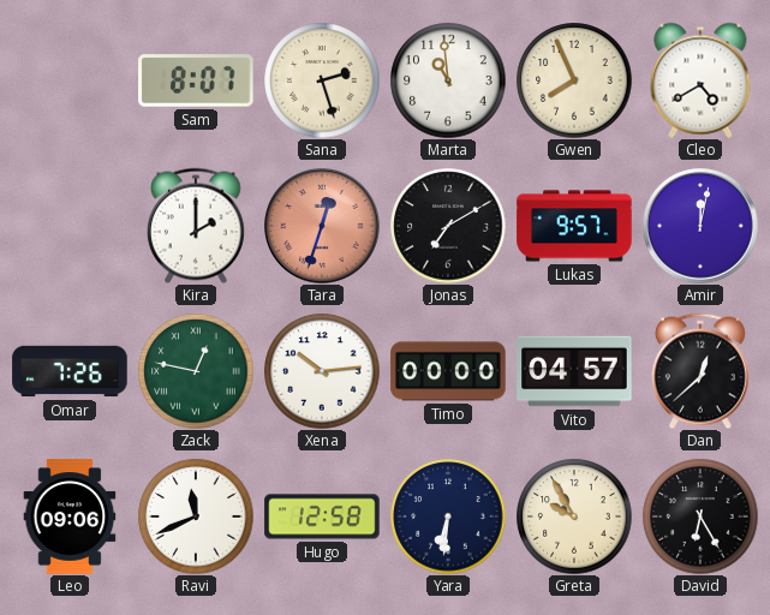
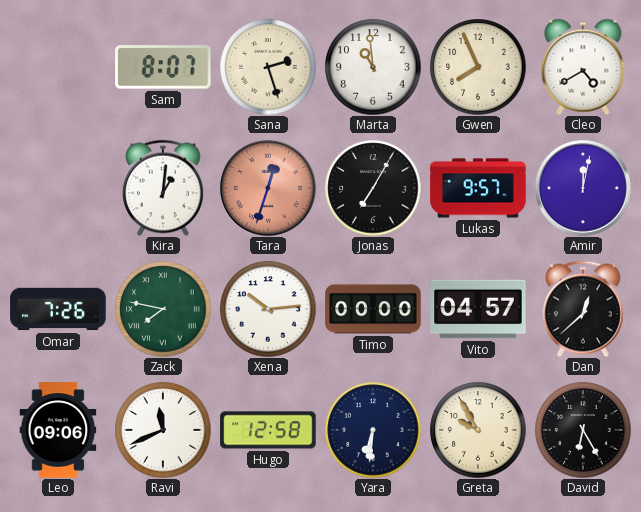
Kira: 2:00 -> 1:01 (163, 188)
Jonas: 7:10 -> 7:05 (373, 188)
Zack: 12:47 -> 7:47 (163, 309)
